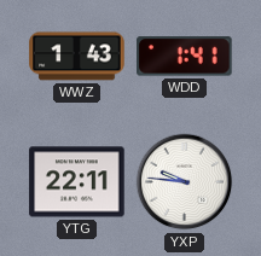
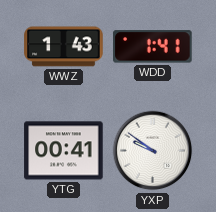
YTG: 22:11 -> 00:41 (64, 151)
YXP: 9:46 -> 9:51 (153, 151)
